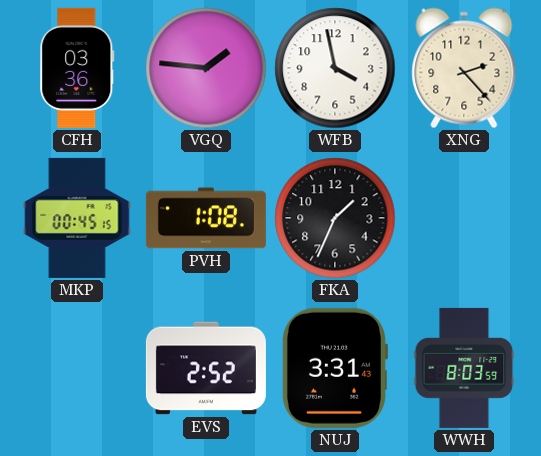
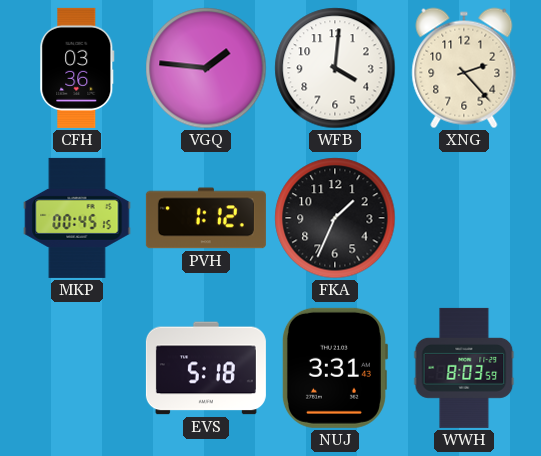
WFB: 3:58 -> 4:01 (335, 68)
PVH: 1:08 -> 1:12 (206, 218)
EVS: 2:52 -> 5:18 (206, 368)
